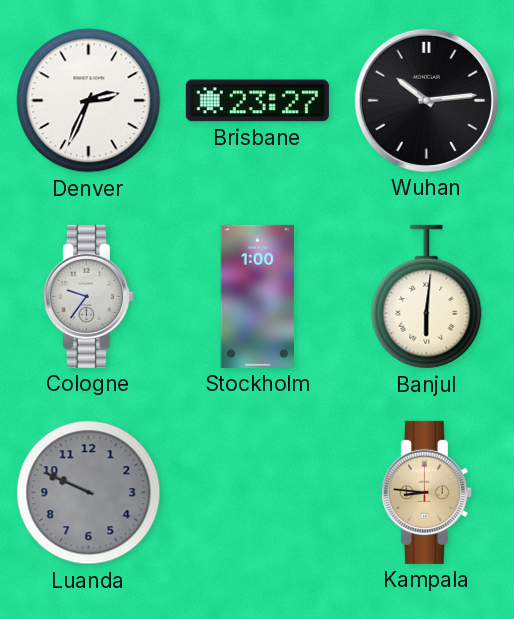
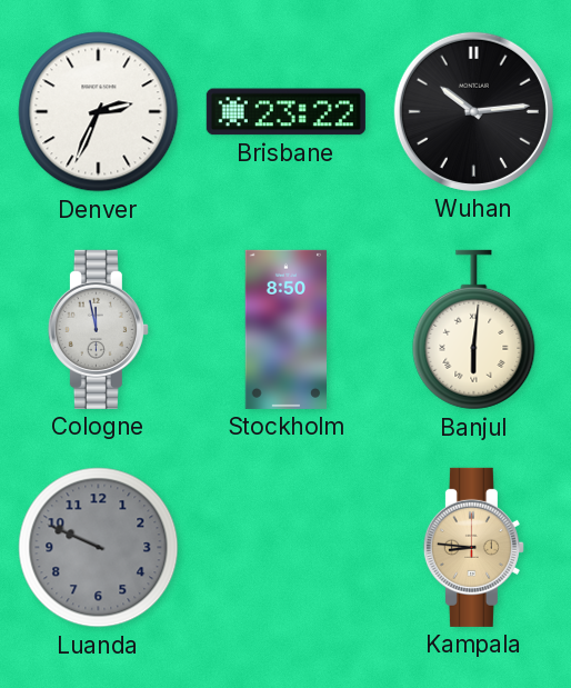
Brisbane: 23:27 -> 23:22 (285, 112)
Cologne: 9:36 -> 11:58 (98, 329)
Stockholm: 1:00 -> 8:50 (285, 329)
